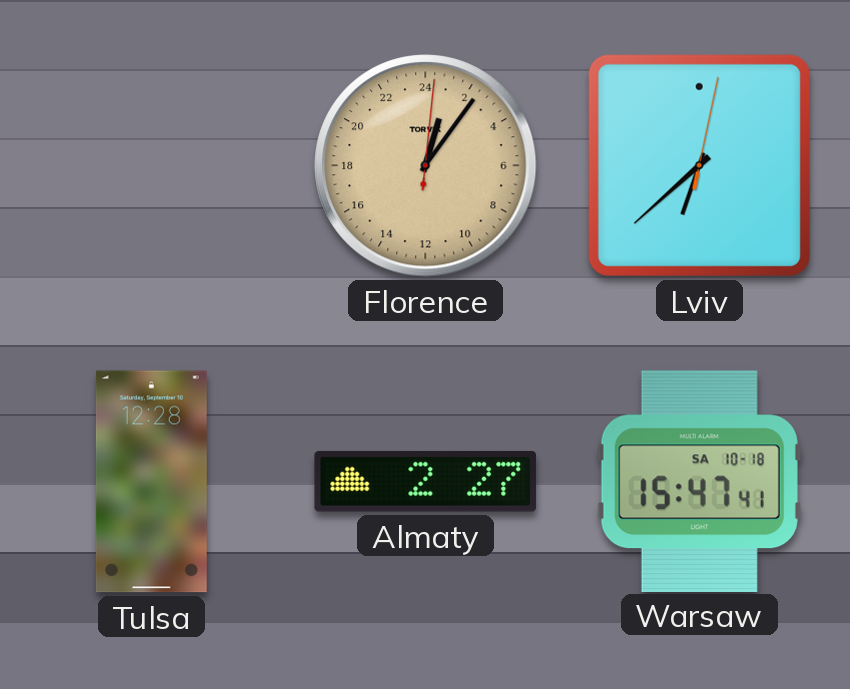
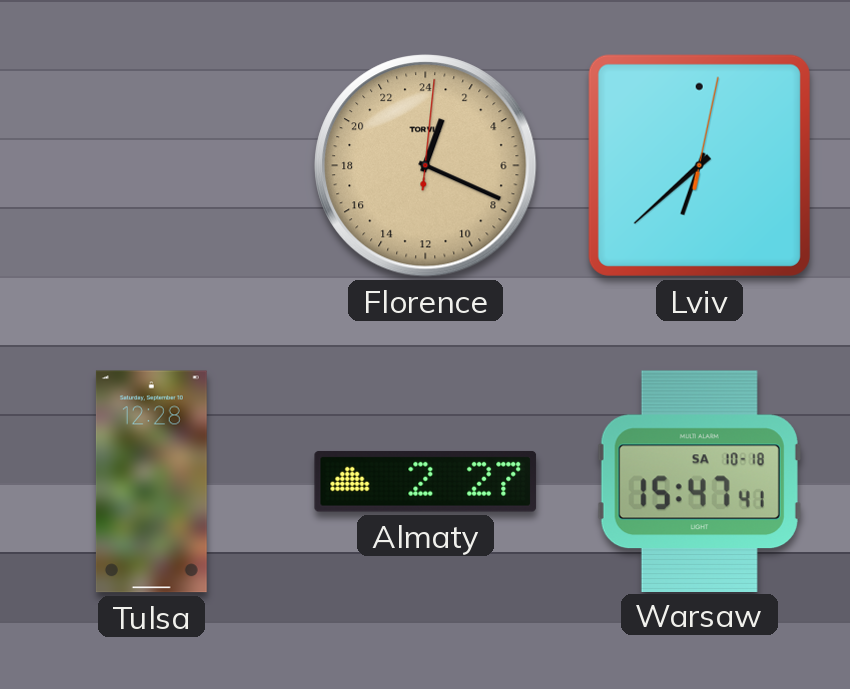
Florence: 1:06 -> 1:19 (426, 166)
